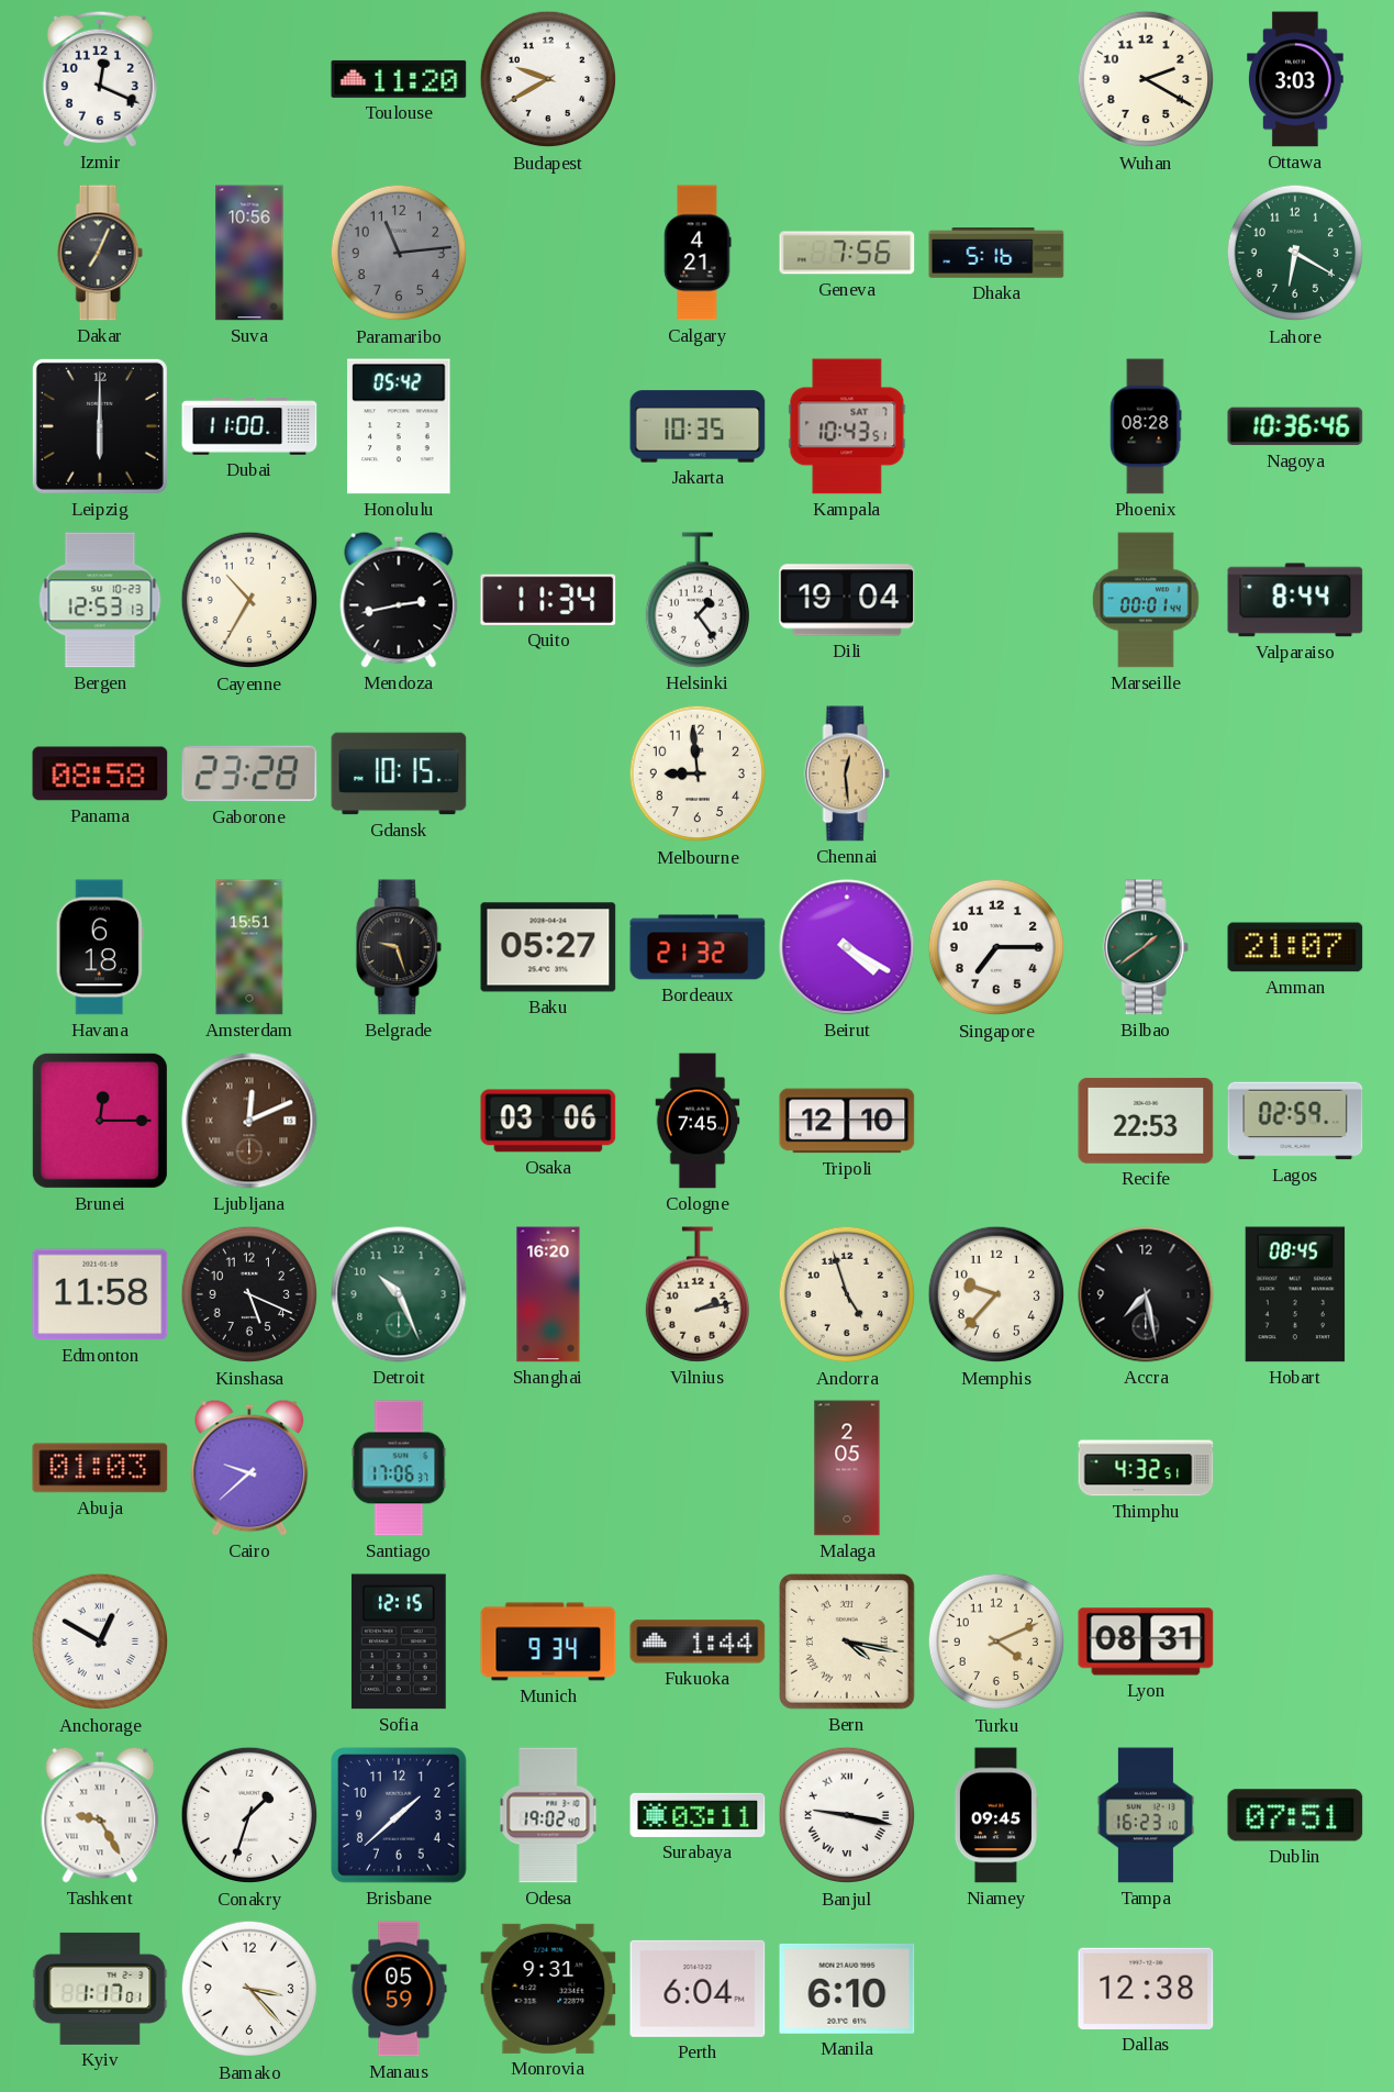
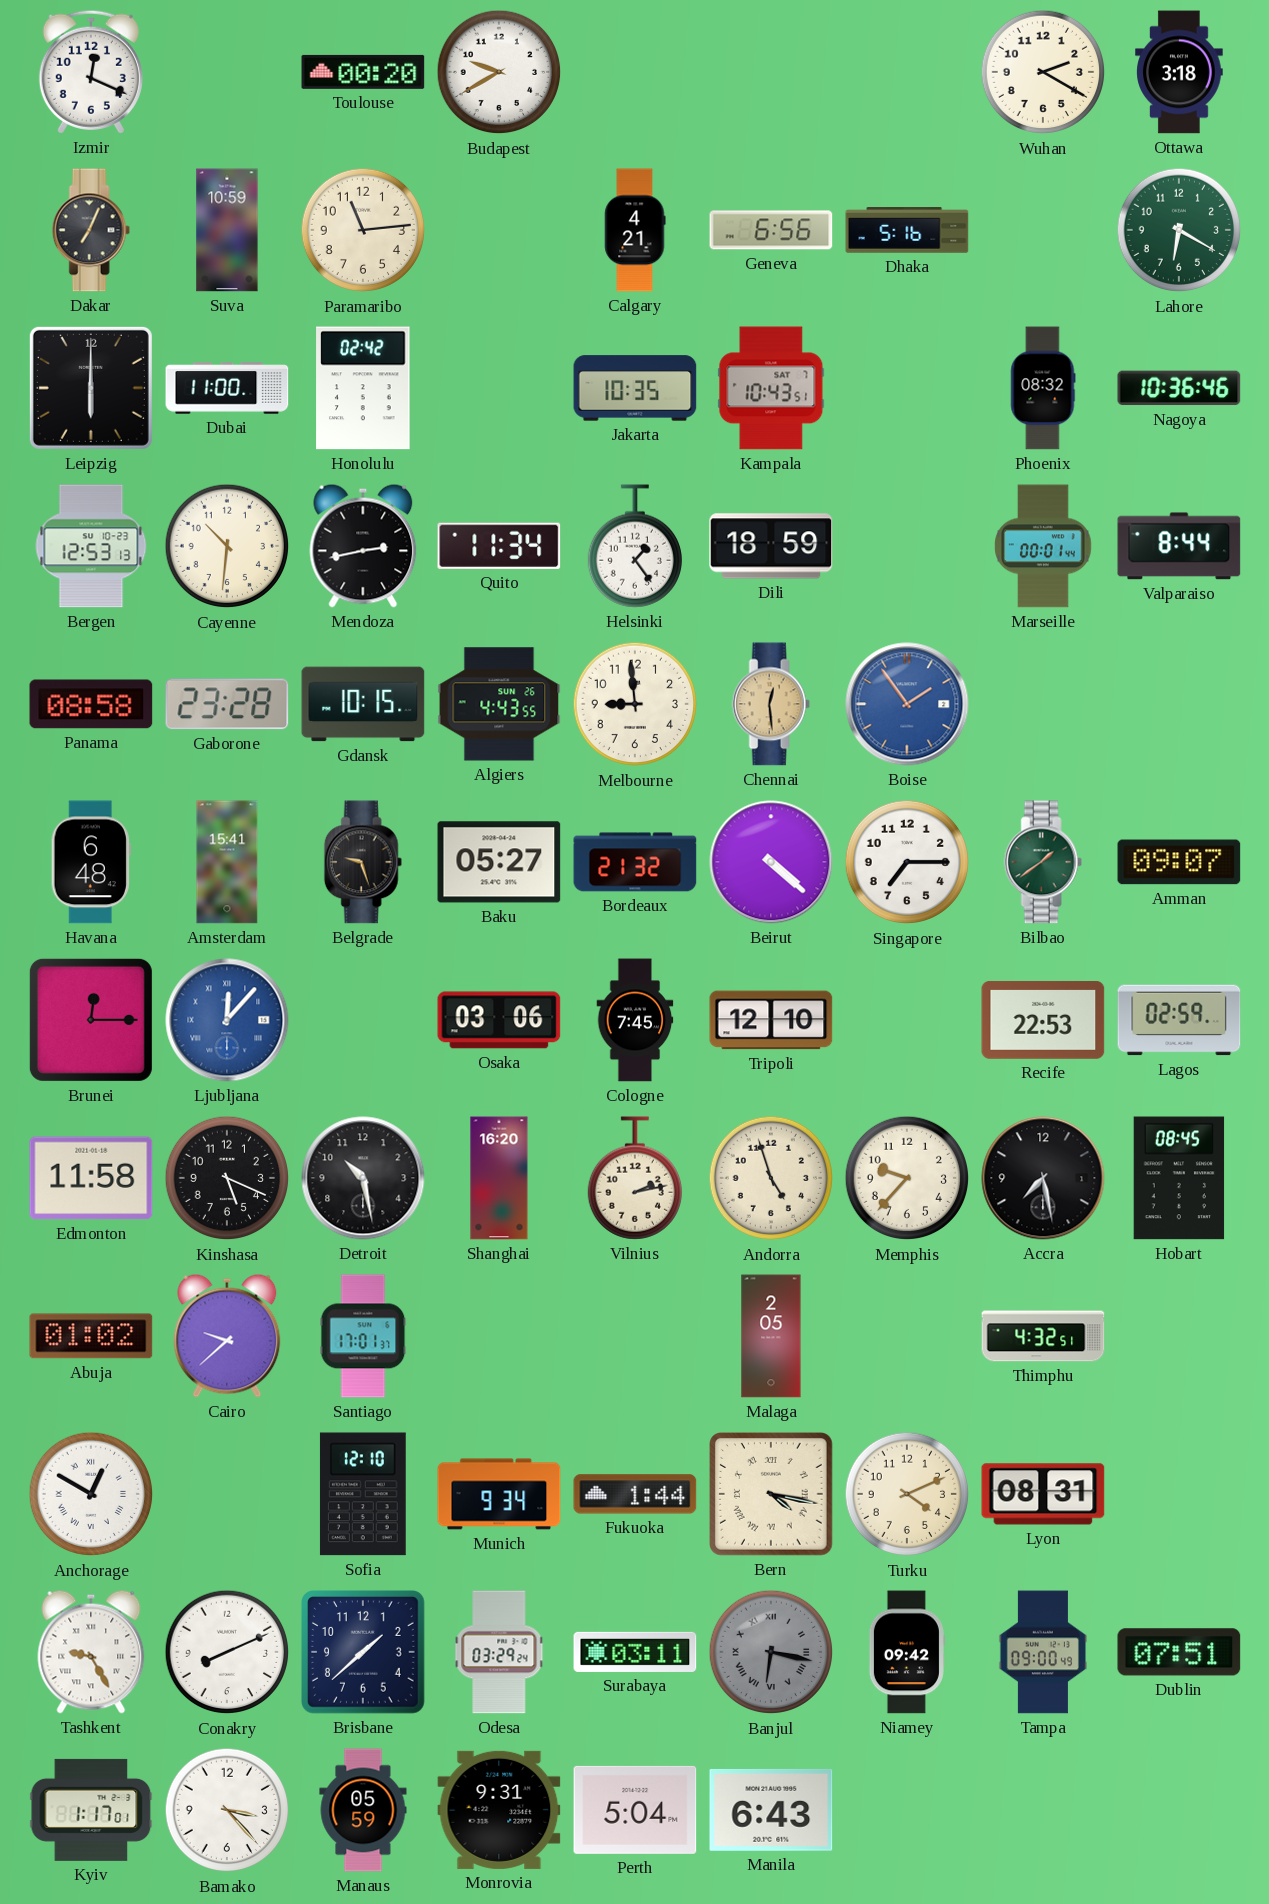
Toulouse: 11:20 -> 00:20 (363, 72)
Ottawa: 3:03 -> 3:18 (1179, 72)
Suva: 10:56 -> 10:59 (227, 230)
Paramaribo dial: grey -> cream (363, 230)
Geneva: 7:56 -> 6:56 (771, 230)
Honolulu: 05:42 -> 02:42 (363, 388)
Phoenix: 08:28 -> 08:32 (1043, 388)
Cayenne: 10:35 -> 10:31 (227, 546)
Dili: 19:04 -> 18:59 (771, 546)
Algiers: none -> 4:43 (499, 704)
Boise: none -> 1:54 (907, 704)
Havana: 6:18 -> 6:48 (91, 862)
Amsterdam: 15:51 -> 15:41 (227, 862)
Beirut: 4:20 -> 4:22 (771, 862)
Amman: 21:07 -> 09:07 (1179, 862)
Ljubljana: 12:11 -> 12:07 (227, 1020)
Ljubljana dial: brown -> blue (227, 1020)
Detroit: 10:26 -> 10:28 (363, 1178)
Detroit dial: green -> black (363, 1178)
Abuja: 01:03 -> 01:02 (91, 1336)
Santiago: 17:06 -> 17:01 (363, 1336)
Sofia: 12:15 -> 12:10 (363, 1494)
Conakry: 1:33 -> 8:11 (227, 1652)
Odesa: 19:02 -> 03:29 (499, 1652)
Banjul: 9:17 -> 6:17 (771, 1652)
Banjul dial: white -> grey (771, 1652)
Niamey: 09:45 -> 09:42 (907, 1652)
Tampa: 16:23 -> 09:00 (1043, 1652)
Perth: 6:04 -> 5:04 (635, 1810)
Manila: 6:10 -> 6:43 (771, 1810)
Dallas: 12:38 -> none (1146, 1989)
